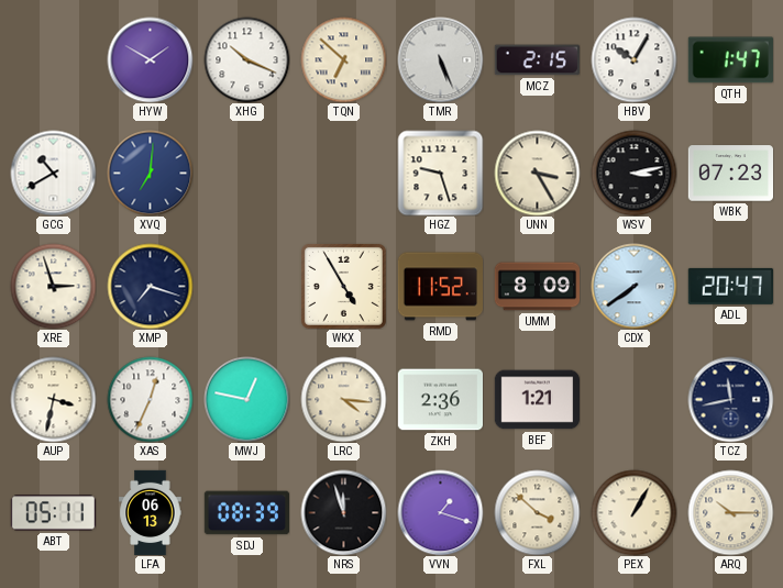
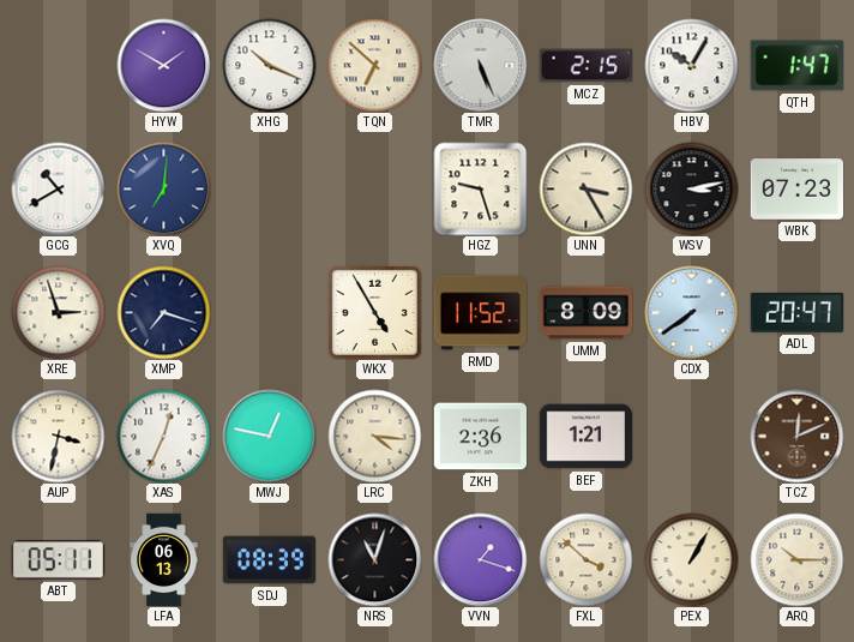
TCZ: 11:43 -> 12:11 (796, 436)
TCZ dial: navy -> brown (796, 436)
NRS: 11:57 -> 11:03 (374, 559)
